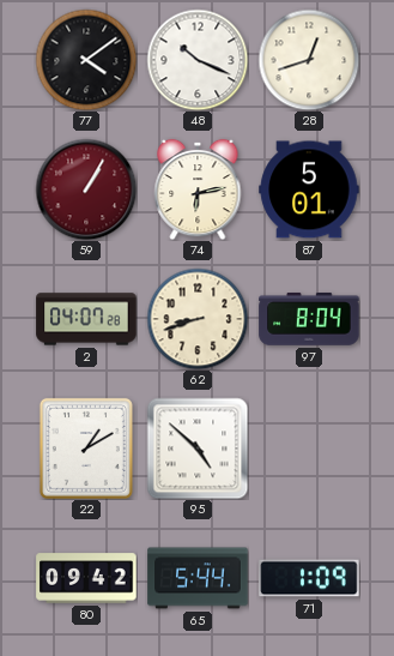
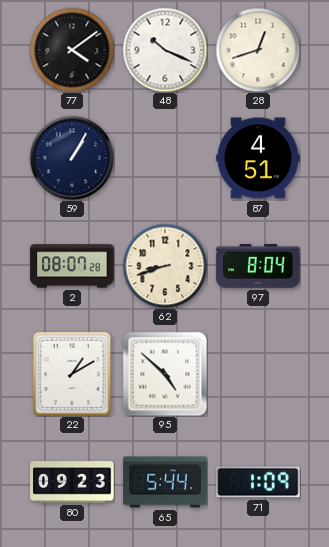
59 dial: burgundy -> navy (72, 158)
74: 6:13 -> none (198, 189)
87: 5:01 -> 4:51 (258, 158)
2: 04:07 -> 08:07 (72, 266)
80: 09:42 -> 09:23 (72, 482)
